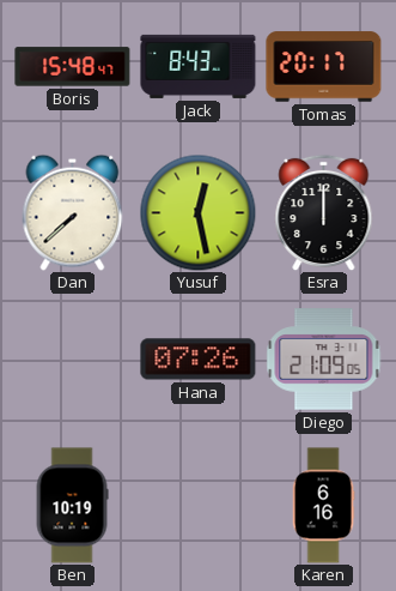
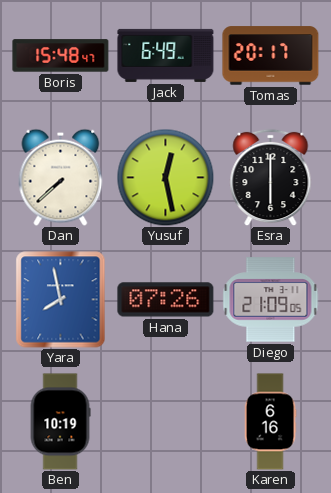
Jack: 8:43 -> 6:49 (166, 55)
Esra: 12:00 -> 6:00 (271, 177)
Yara: none -> 7:58 (61, 300)
